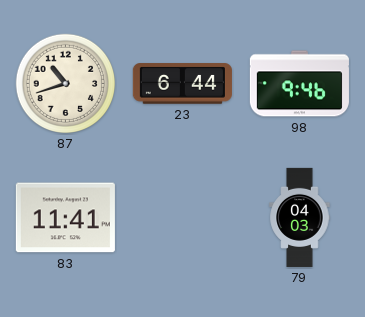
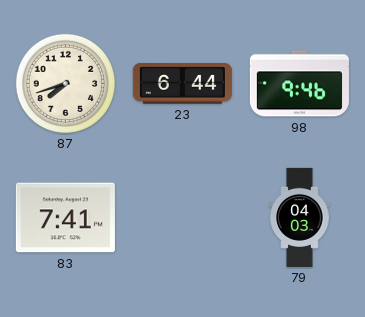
87: 10:42 -> 7:42 (66, 84)
83: 11:41 -> 7:41 (65, 218)
